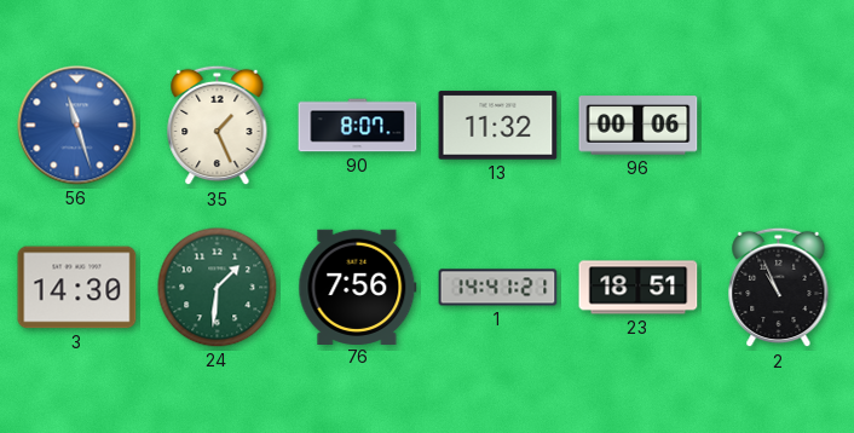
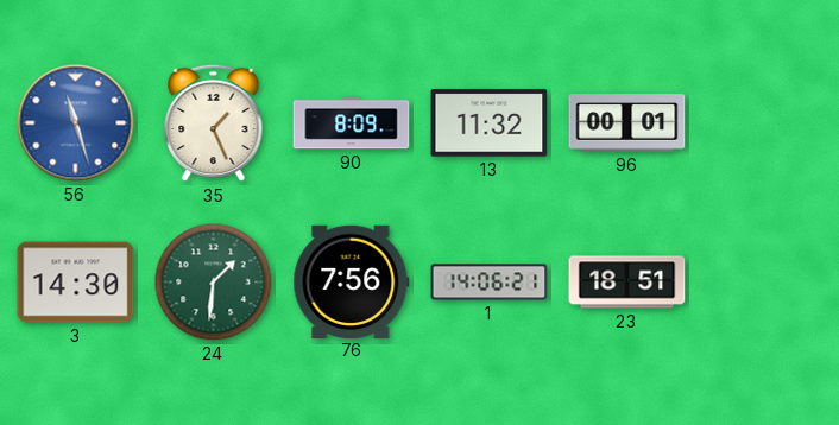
90: 8:07 -> 8:09 (352, 123)
96: 00:06 -> 00:01 (627, 123)
1: 14:41 -> 14:06 (490, 283)
2: 10:56 -> none (779, 288)
